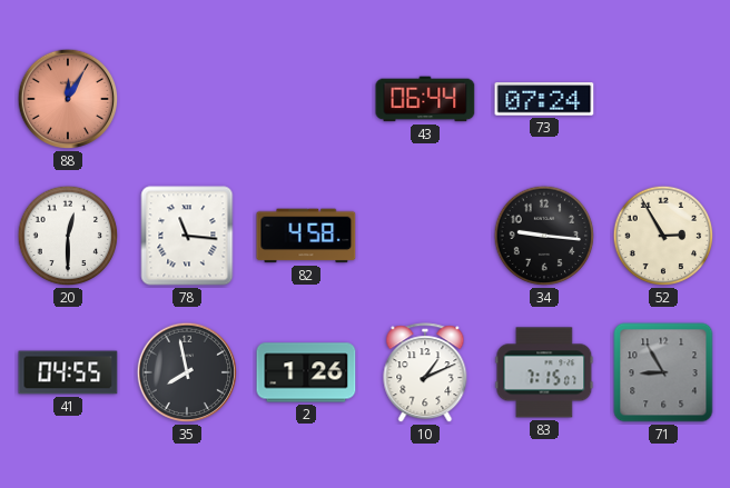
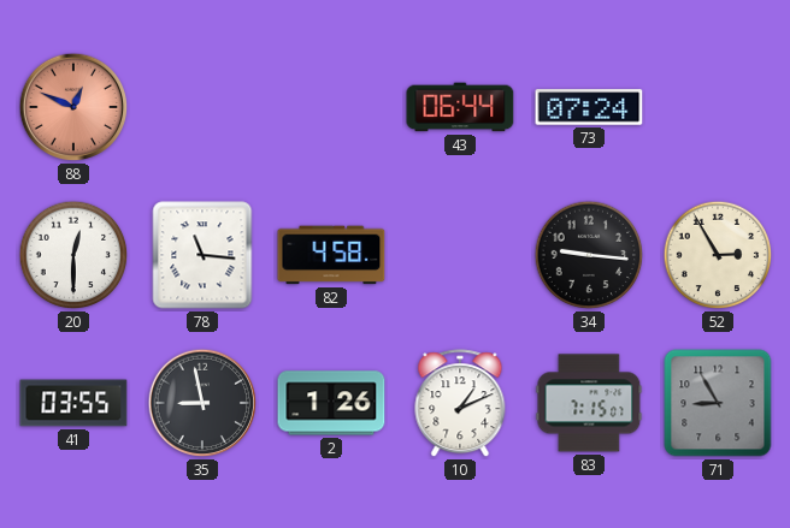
88: 12:05 -> 12:49 (73, 107)
41: 04:55 -> 03:55 (73, 403)
35: 7:58 -> 8:58 (202, 403)
